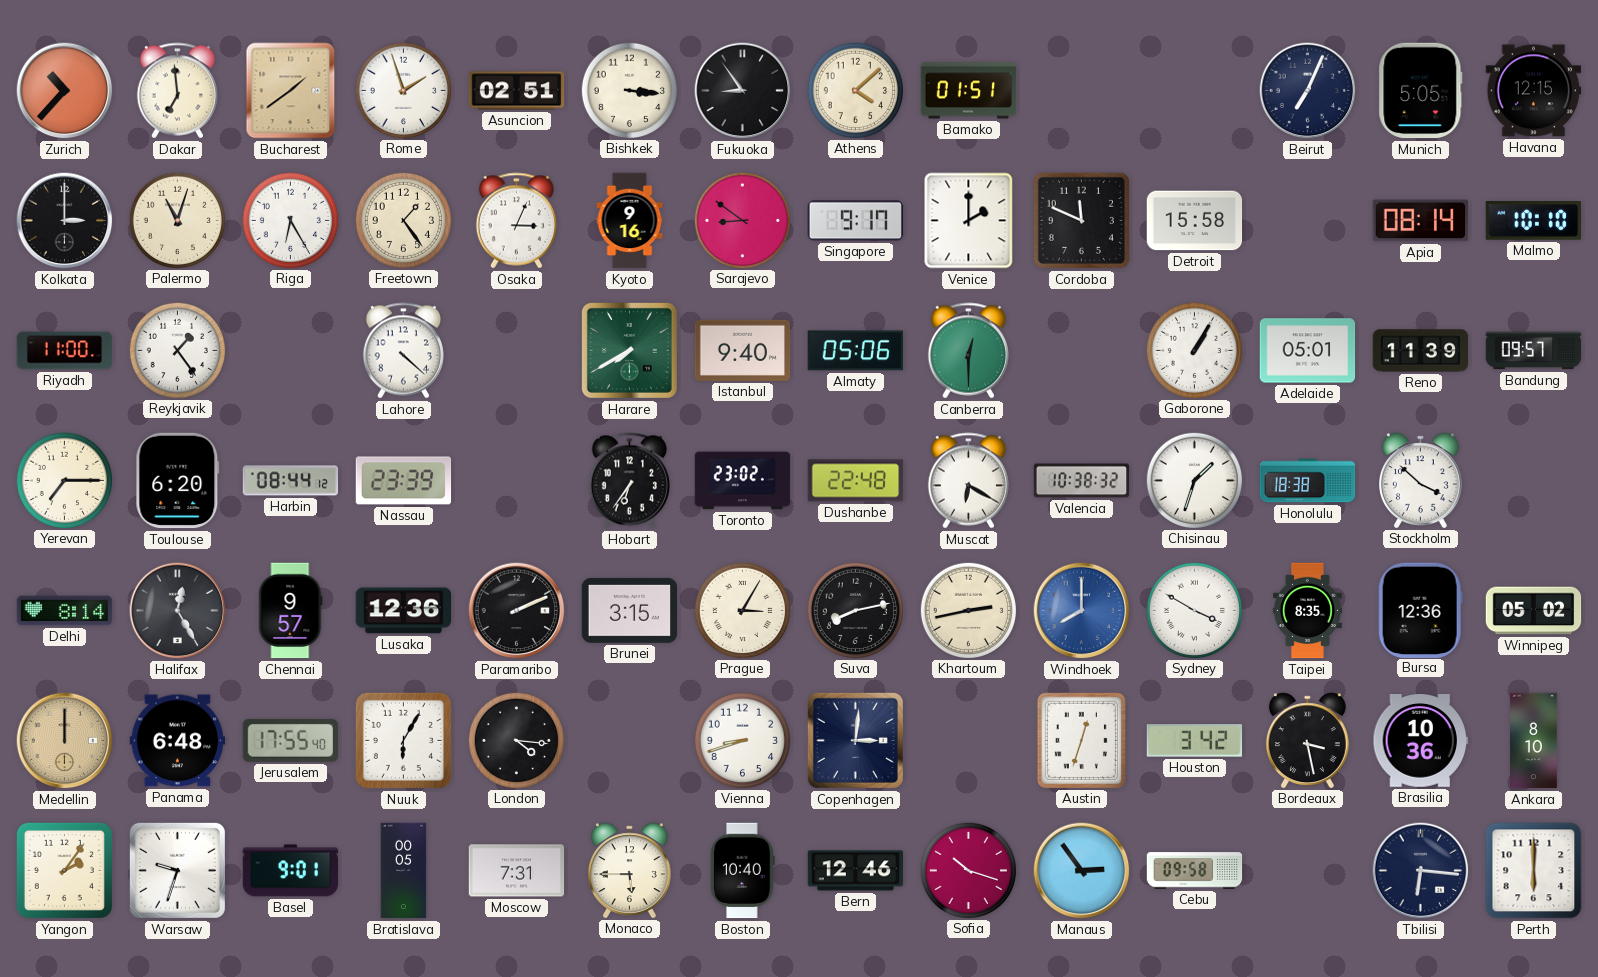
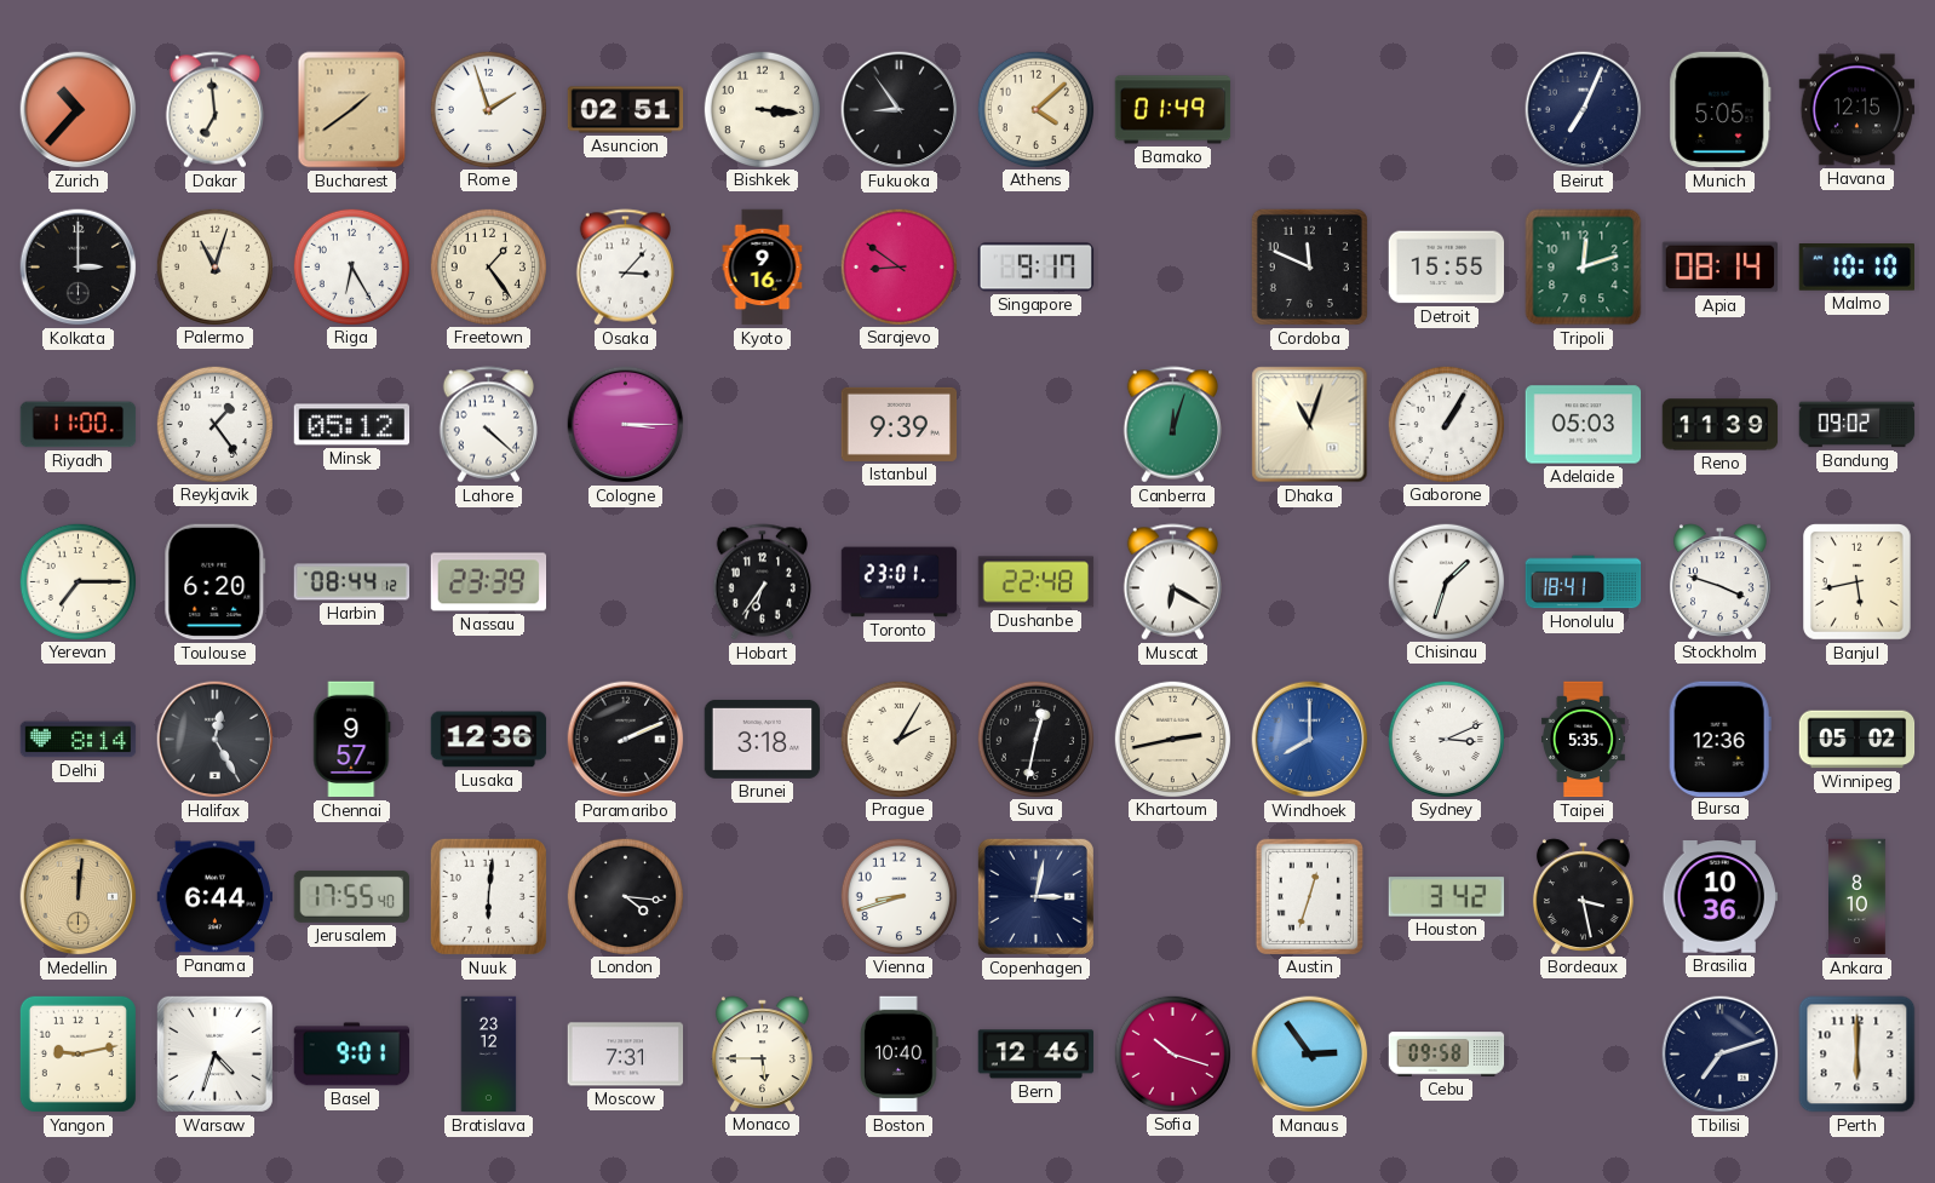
Bamako: 01:51 -> 01:49 (1173, 110)
Osaka: 3:04 -> 3:07 (625, 268)
Venice: 2:00 -> none (969, 221)
Detroit: 15:58 -> 15:55 (1447, 268)
Tripoli: none -> 12:12 (1584, 268)
Minsk: none -> 05:12 (352, 425)
Cologne: none -> 3:15 (626, 425)
Harare: 7:40 -> none (629, 350)
Istanbul: 9:40 -> 9:39 (900, 424)
Almaty: 05:06 -> none (855, 351)
Canberra: 12:30 -> 12:03 (1172, 425)
Dhaka: none -> 11:03 (1310, 425)
Adelaide: 05:01 -> 05:03 (1584, 425)
Bandung: 09:57 -> 09:02 (1858, 425)
Toronto: 23:02 -> 23:01 (900, 582)
Valencia: 10:38 -> none (1082, 481)
Honolulu: 18:38 -> 18:41 (1584, 582)
Stockholm: 3:52 -> 3:48 (1719, 581)
Banjul: none -> 5:43 (1858, 582)
Brunei: 3:15 -> 3:18 (763, 739)
Prague: 3:05 -> 2:05 (898, 739)
Suva: 8:13 -> 12:32 (1035, 739)
Sydney: 3:50 -> 3:11 (1446, 739)
Taipei: 8:35 -> 5:35 (1583, 740)
Medellin: 12:00 -> 12:01 (79, 897)
Panama: 6:48 -> 6:44 (216, 897)
Nuuk: 6:05 -> 6:01 (488, 896)
Copenhagen: 3:01 -> 3:02 (1035, 896)
Yangon: 2:06 -> 9:13 (77, 1053)
Warsaw: 9:33 -> 4:33 (214, 1053)
Bratislava: 00:05 -> 23:12 (489, 1055)
Tbilisi: 6:16 -> 7:12 (1721, 1055)
